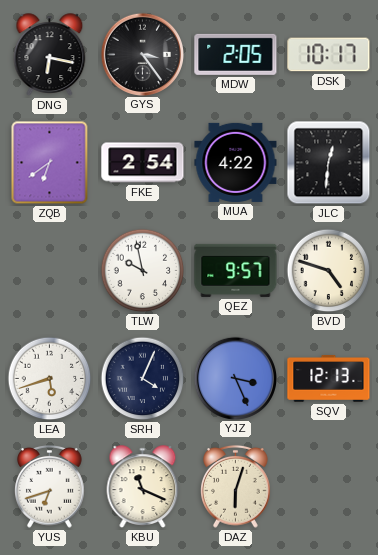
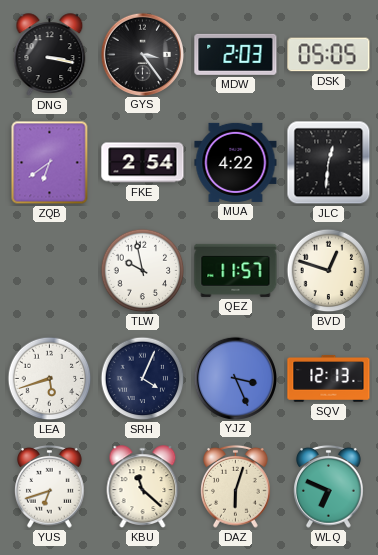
DNG: 6:17 -> 3:17 (50, 55)
MDW: 2:05 -> 2:03 (236, 54)
DSK: 10:17 -> 05:05 (329, 55)
QEZ: 9:57 -> 11:57 (236, 270)
BVD: 4:48 -> 12:48 (329, 271)
KBU: 11:19 -> 11:22 (143, 487)
WLQ: none -> 6:49 (329, 486)
